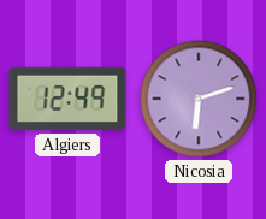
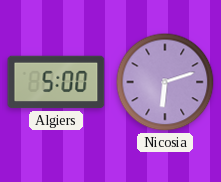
Algiers: 12:49 -> 5:00 (56, 82)
